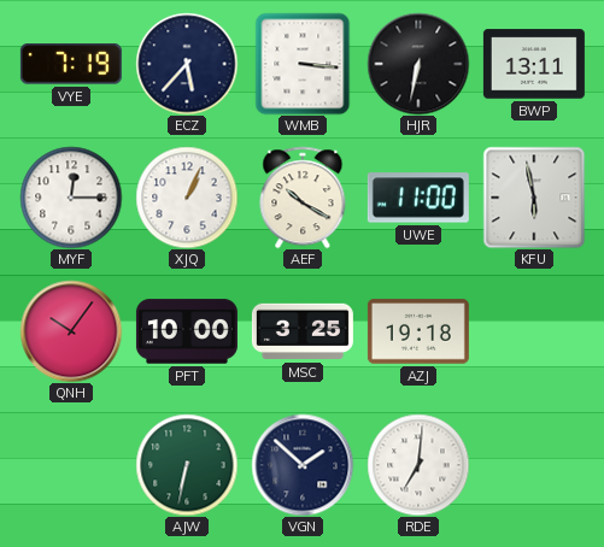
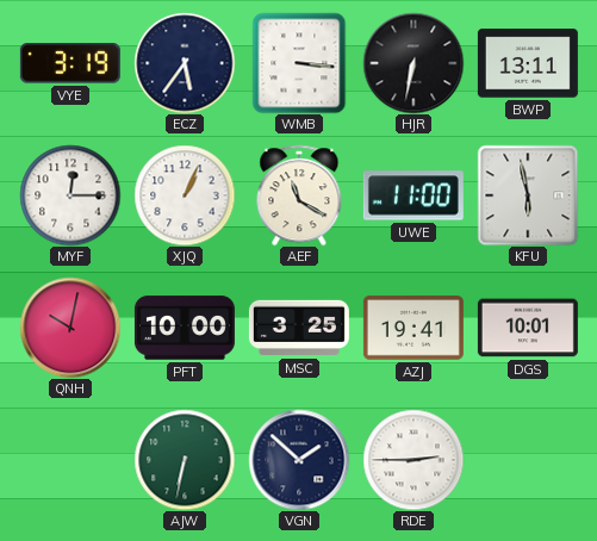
VYE: 7:19 -> 3:19 (70, 63)
ECZ: 5:37 -> 5:36 (185, 63)
AEF: 10:20 -> 11:20 (299, 195)
QNH: 10:06 -> 10:02 (70, 328)
AZJ: 19:18 -> 19:41 (413, 328)
DGS: none -> 10:01 (528, 328)
RDE: 7:01 -> 2:45 (413, 460)
